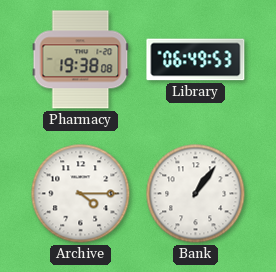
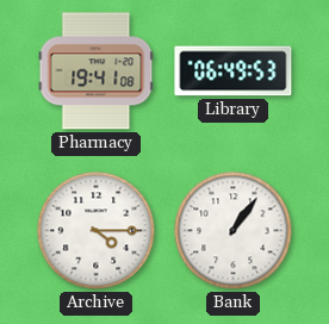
Pharmacy: 19:38 -> 19:41 (97, 71)
